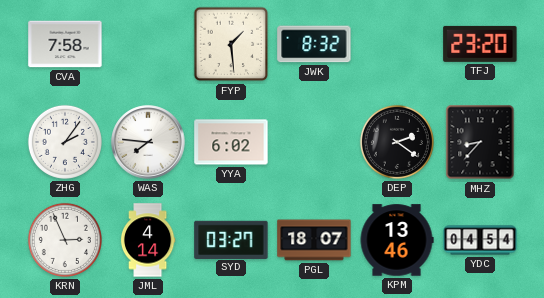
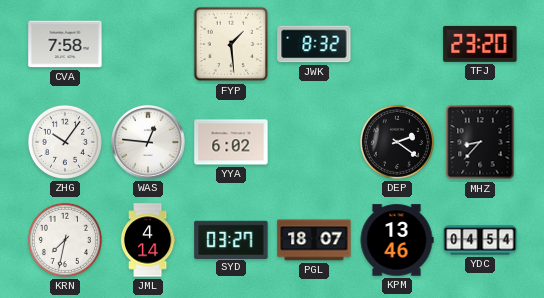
ZHG: 2:06 -> 10:06 (65, 142)
WAS: 7:46 -> 12:46 (148, 142)
KRN: 2:56 -> 7:32 (65, 240)
